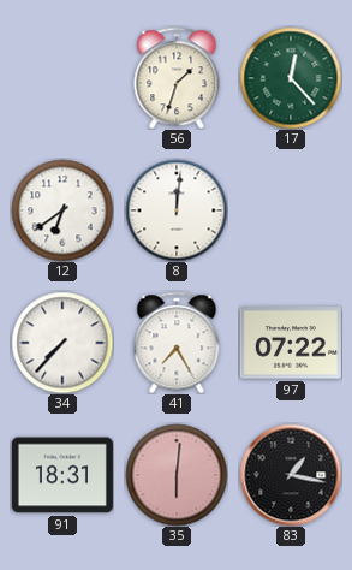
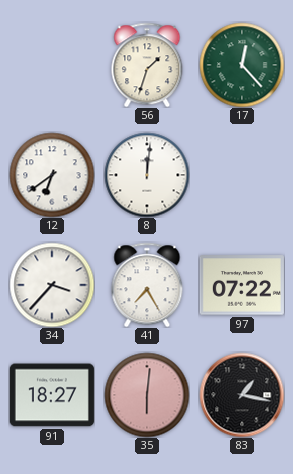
34: 7:37 -> 3:37 (52, 285)
91: 18:31 -> 18:27 (52, 395)
